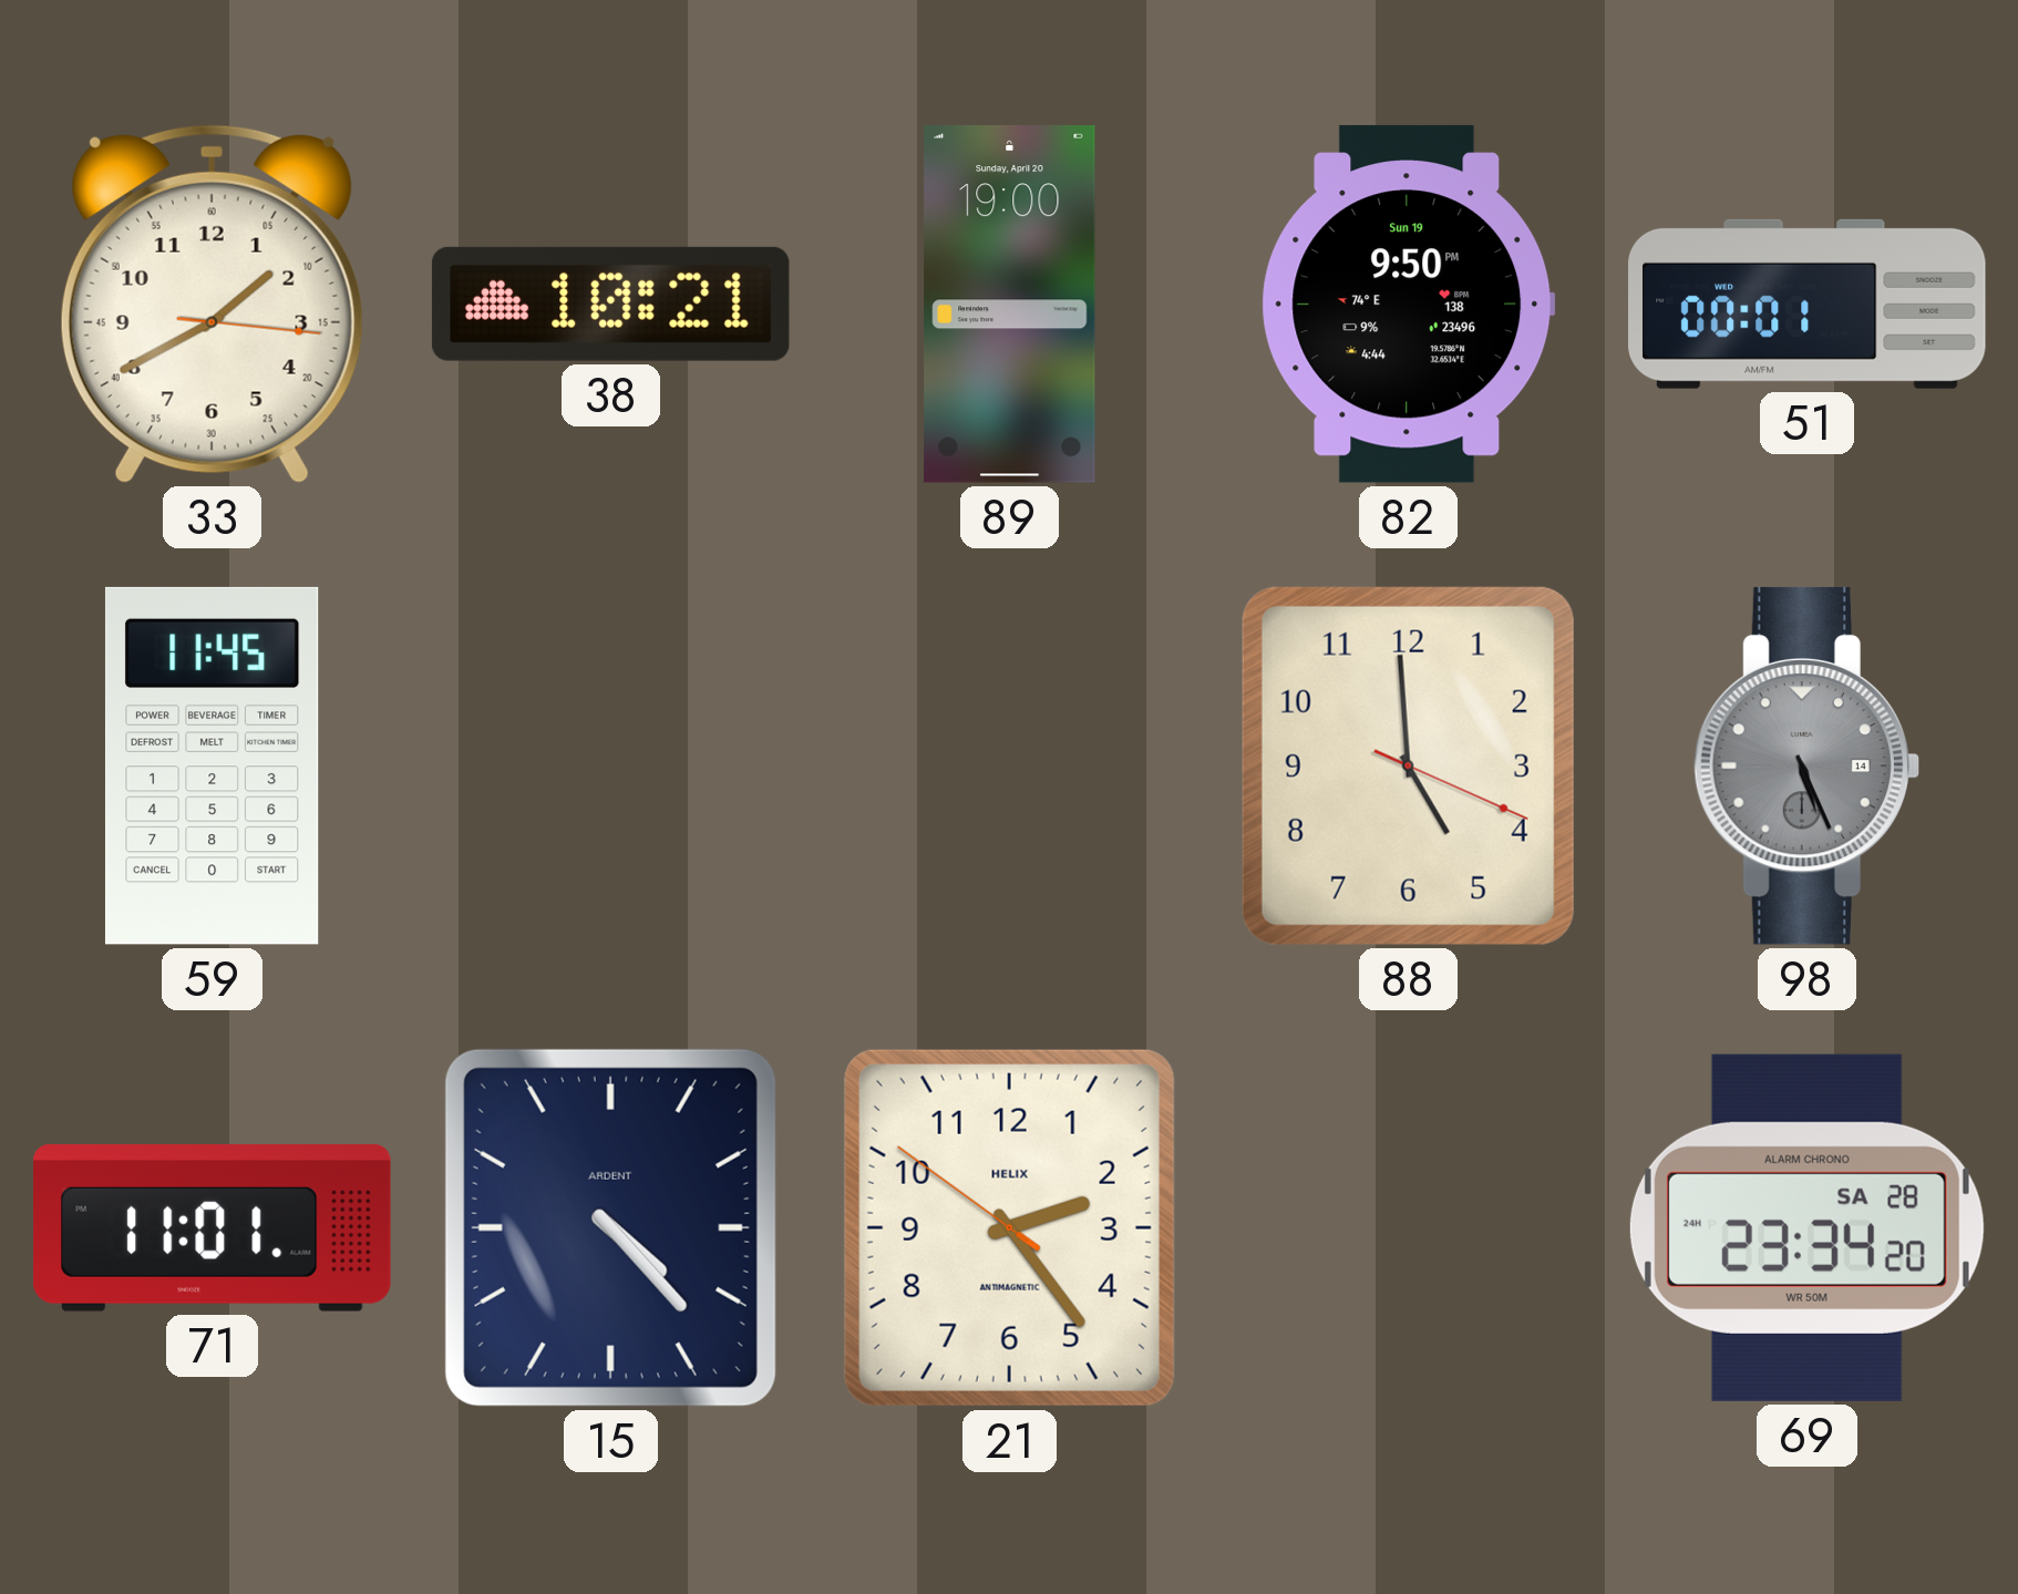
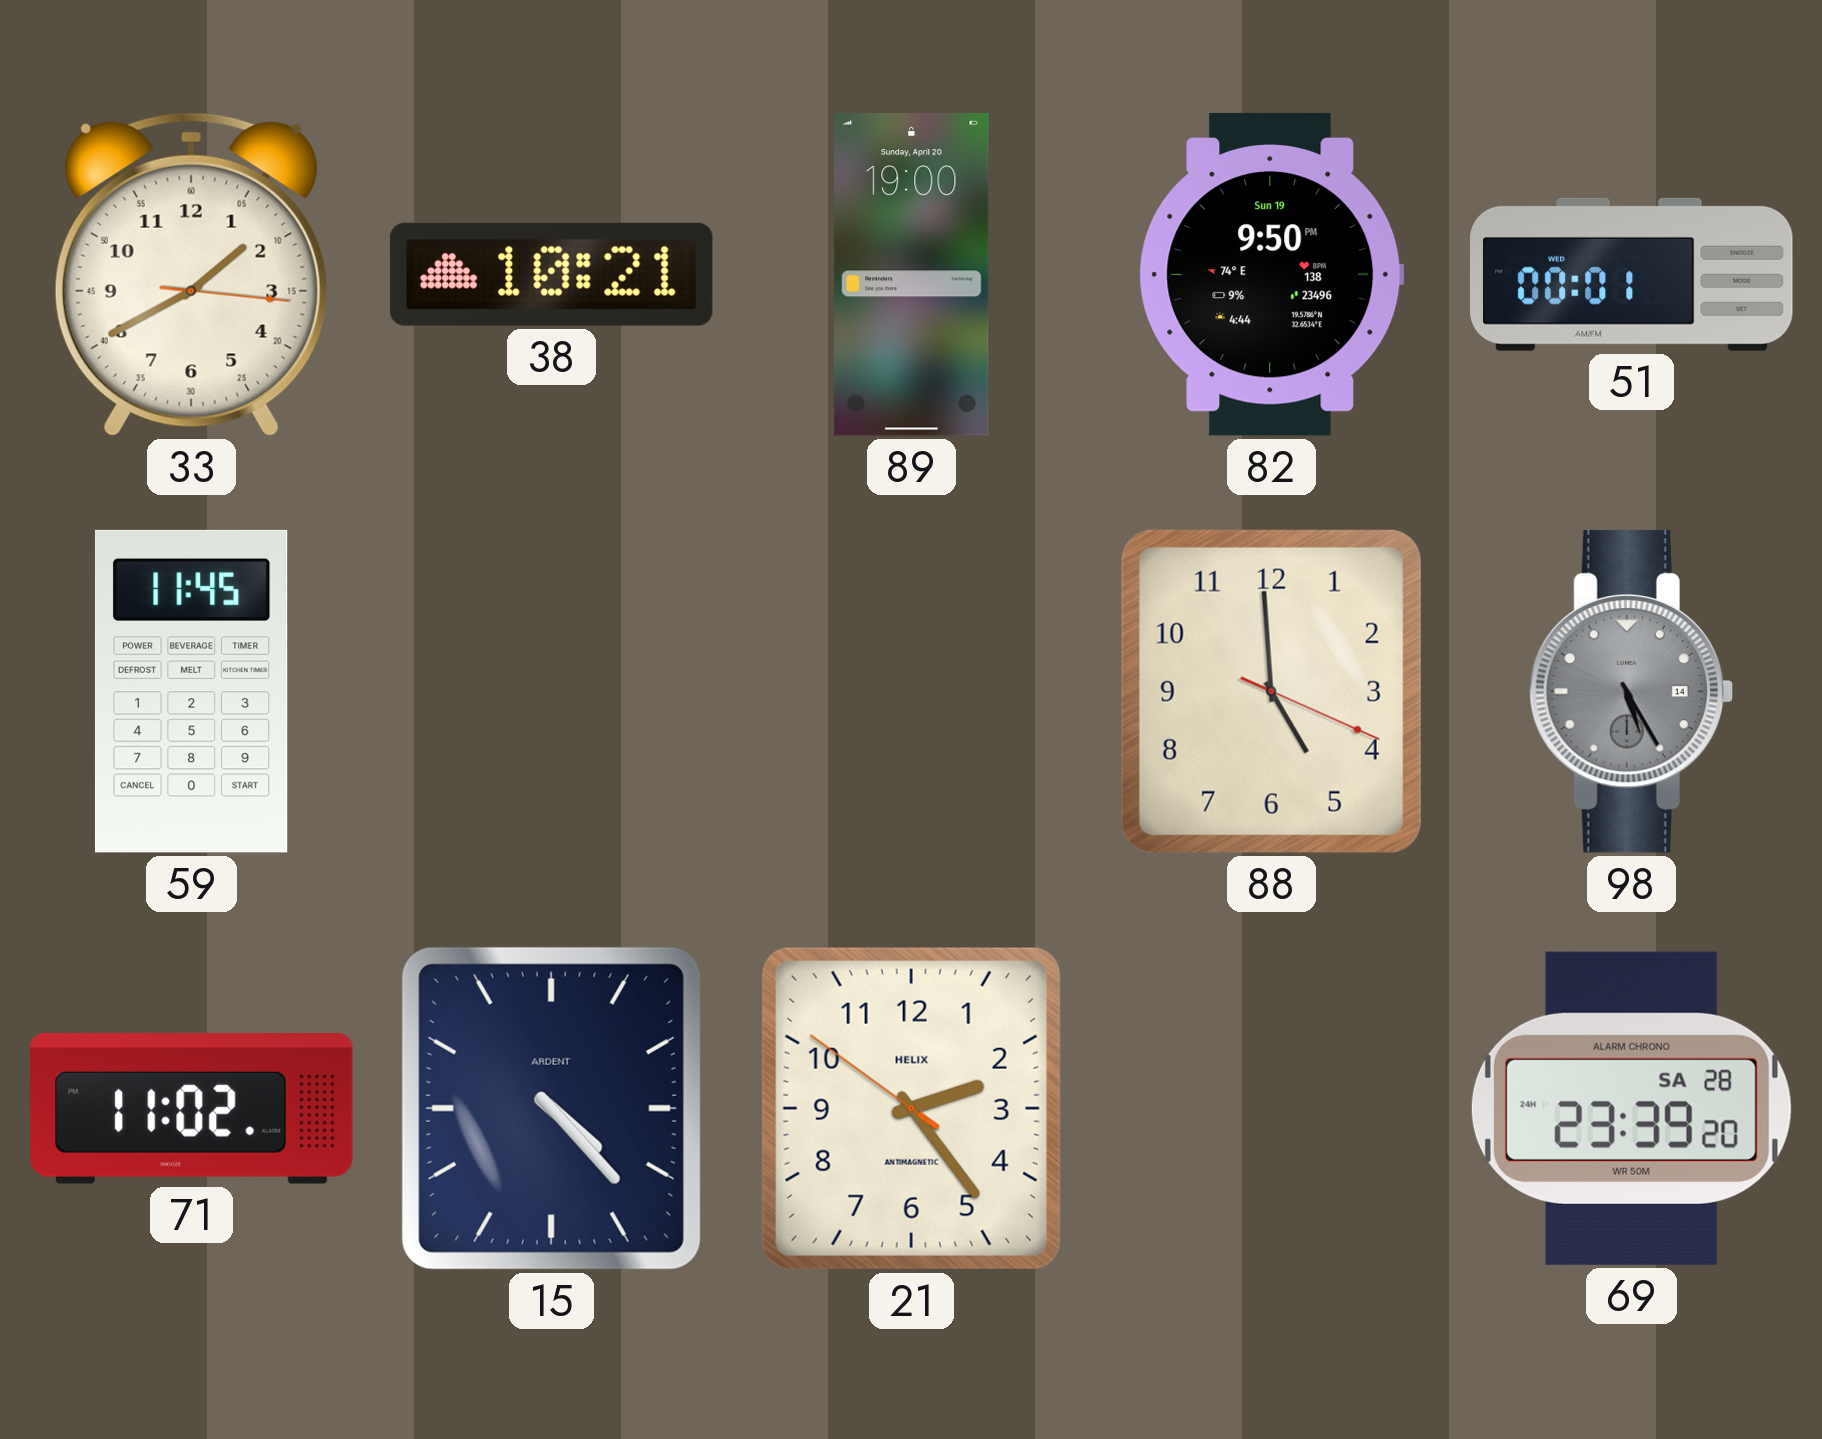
98: 5:26 -> 5:25 (1631, 691)
71: 11:01 -> 11:02 (192, 1108)
69: 23:34 -> 23:39 (1631, 1108)
